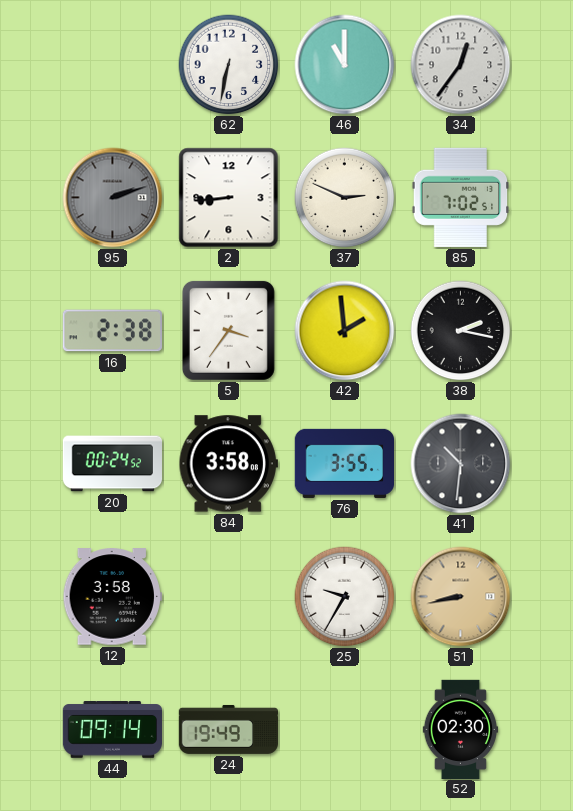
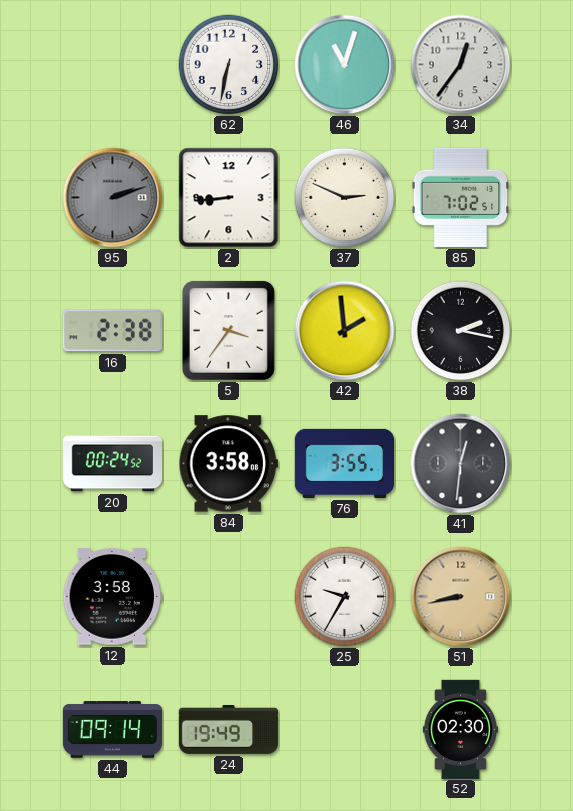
46: 11:00 -> 11:03 (345, 65)
41: 10:31 -> 12:31 (461, 464)
